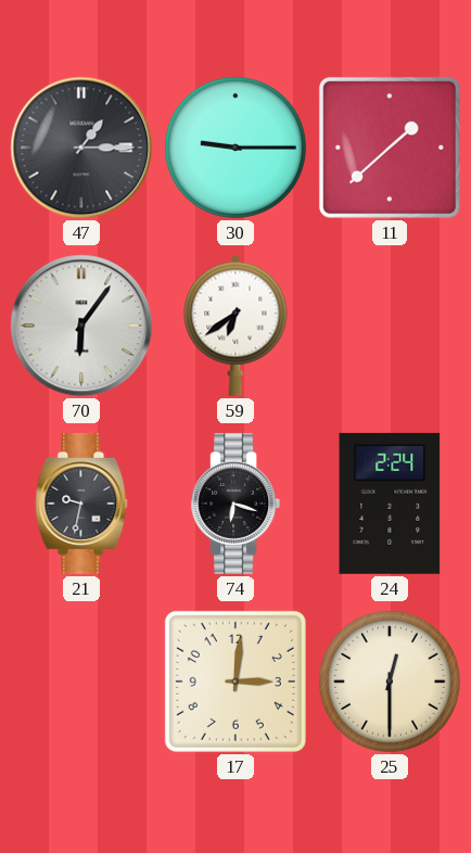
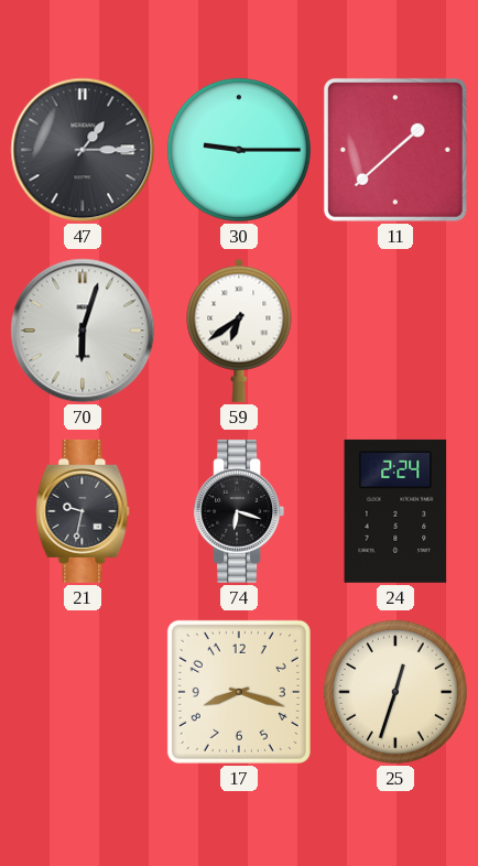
70: 6:06 -> 6:03 (83, 331)
17: 3:01 -> 8:18 (239, 692)
25: 12:30 -> 12:33 (395, 692)
